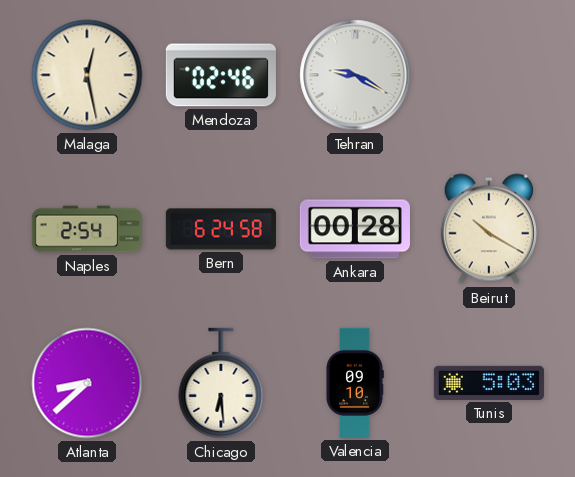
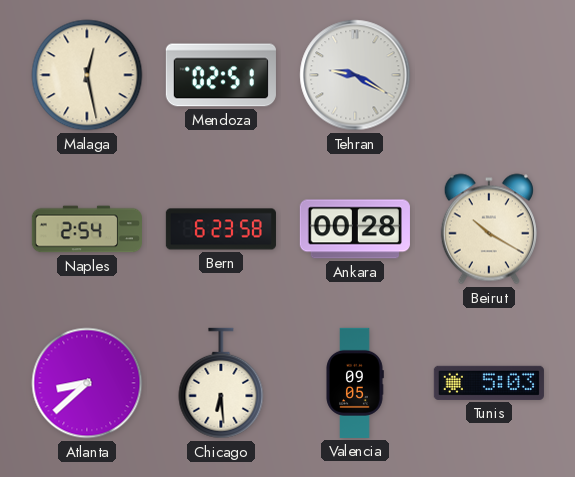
Mendoza: 02:46 -> 02:51 (221, 75)
Bern: 6:24 -> 6:23 (221, 229)
Valencia: 09:10 -> 09:05 (355, 383)
